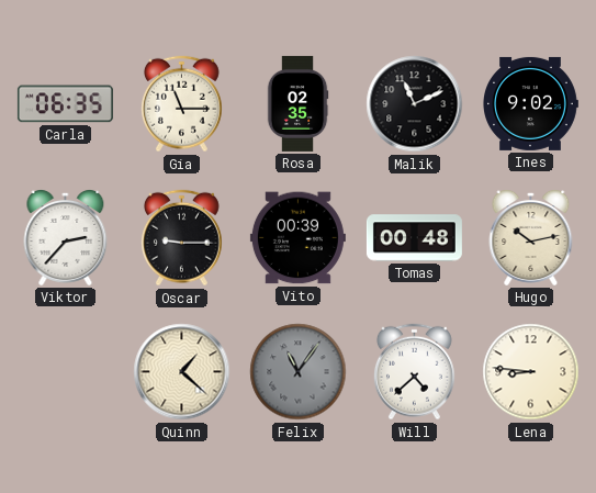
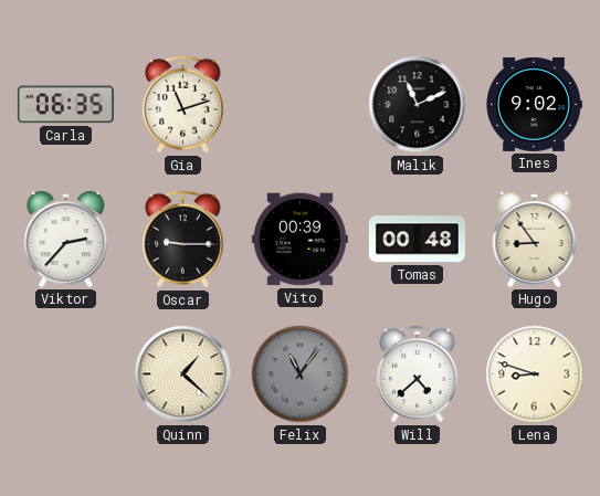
Gia: 11:15 -> 11:12 (182, 105)
Rosa: 02:35 -> none (297, 103)
Hugo: 10:13 -> 8:54 (535, 240)
Lena: 8:46 -> 8:48 (535, 374)
